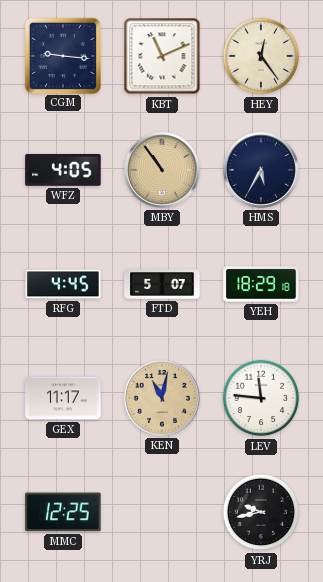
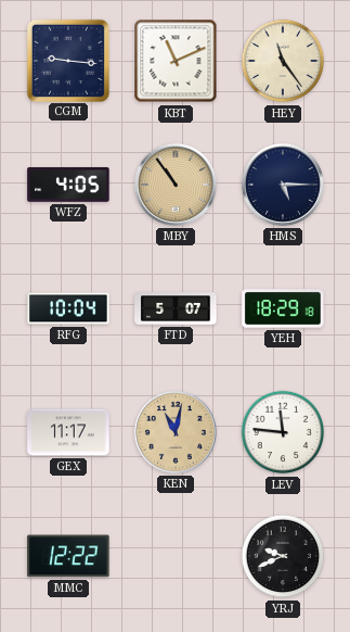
HEY: 12:24 -> 11:24 (283, 61)
HMS: 5:35 -> 5:15 (283, 185)
RFG: 4:45 -> 10:04 (68, 308)
MMC: 12:25 -> 12:22 (68, 556)
YRJ: 9:43 -> 9:41 (283, 556)
